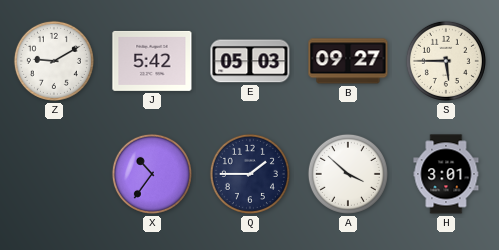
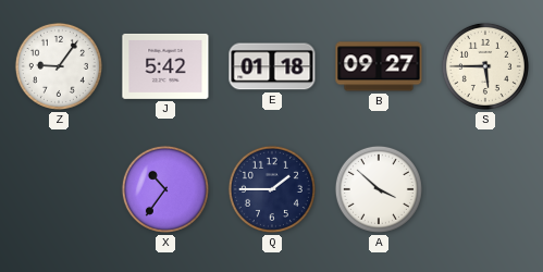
Z: 9:10 -> 9:06 (59, 66)
E: 05:03 -> 01:18 (272, 66)
H: 3:01 -> none (446, 174)
